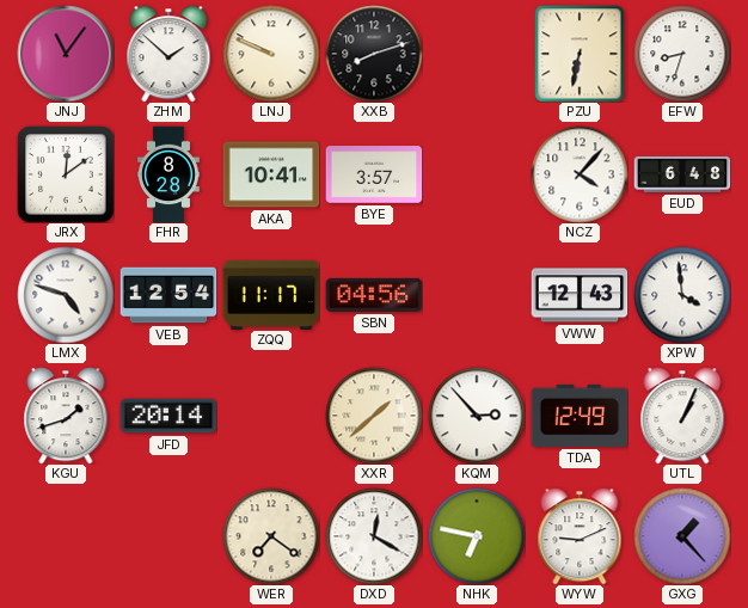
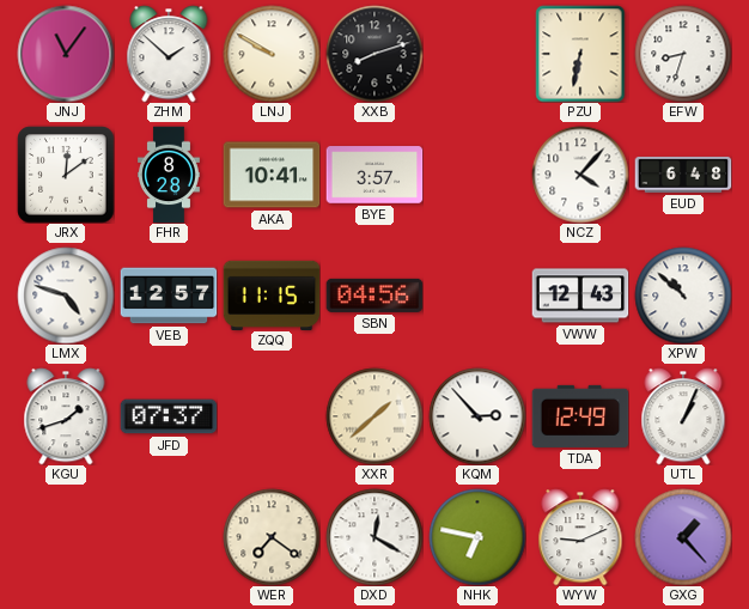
LNJ: 9:49 -> 9:50 (272, 54)
VEB: 12:54 -> 12:57 (169, 296)
ZQQ: 11:17 -> 11:15 (272, 294)
XPW: 3:59 -> 10:52 (683, 296)
JFD: 20:14 -> 07:37 (169, 416)
